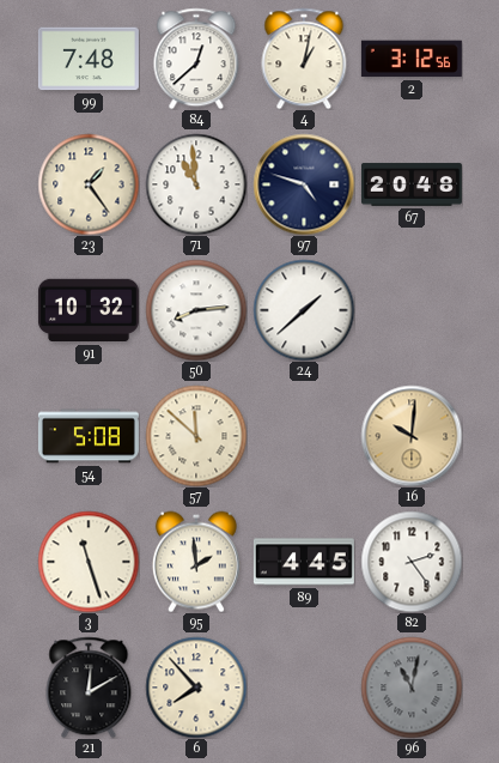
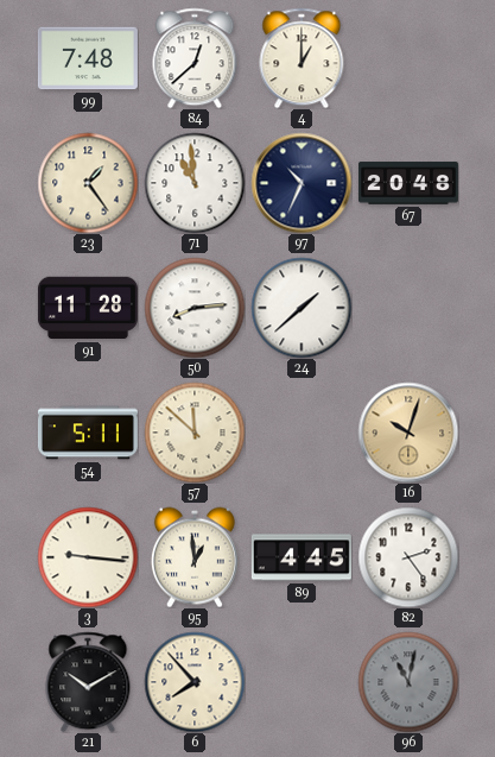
4: 1:02 -> 1:00 (302, 58)
2: 3:12 -> none (412, 59)
97: 4:48 -> 10:34 (302, 183)
91: 10:32 -> 11:28 (88, 308)
54: 5:08 -> 5:11 (88, 433)
16: 10:01 -> 10:03 (408, 433)
3: 11:27 -> 9:16 (88, 557)
95: 1:59 -> 12:59 (195, 557)
21: 12:10 -> 10:10 (88, 682)
